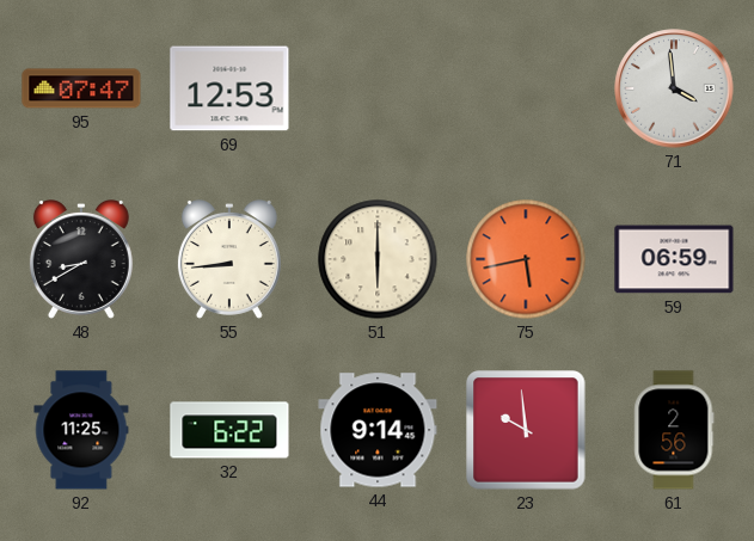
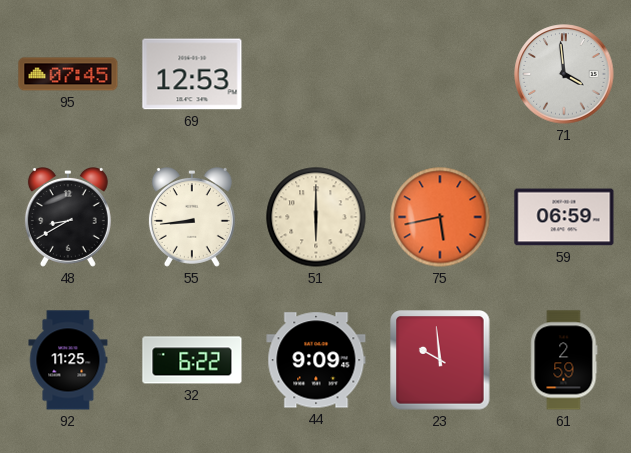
95: 07:47 -> 07:45 (68, 74)
44: 9:14 -> 9:09 (316, 360)
61: 2:56 -> 2:59 (564, 360)
